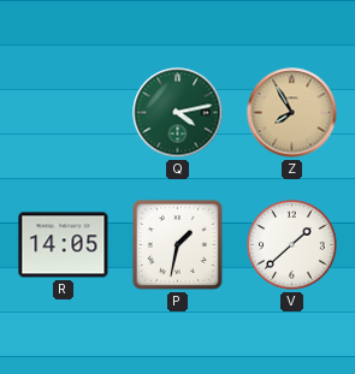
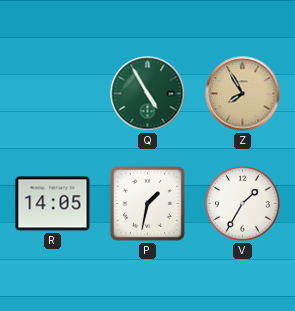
Q: 4:13 -> 4:55 (148, 94)
V: 1:38 -> 1:35 (243, 204)
